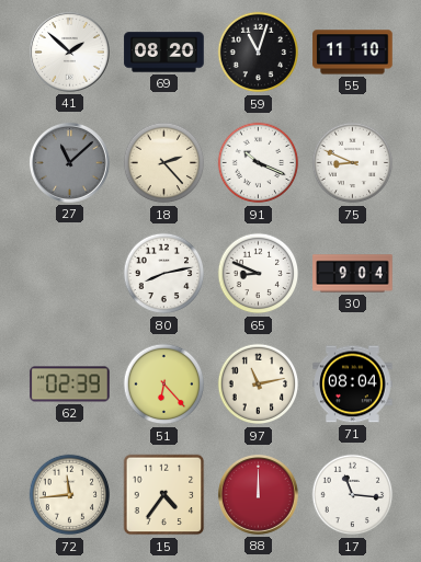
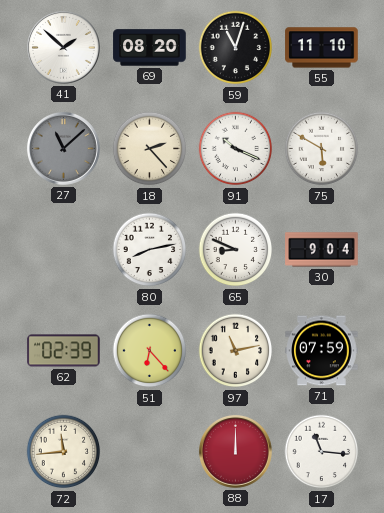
75: 8:49 -> 5:50 (322, 149)
71: 08:04 -> 07:59 (322, 351)
15: 4:36 -> none (164, 495)
